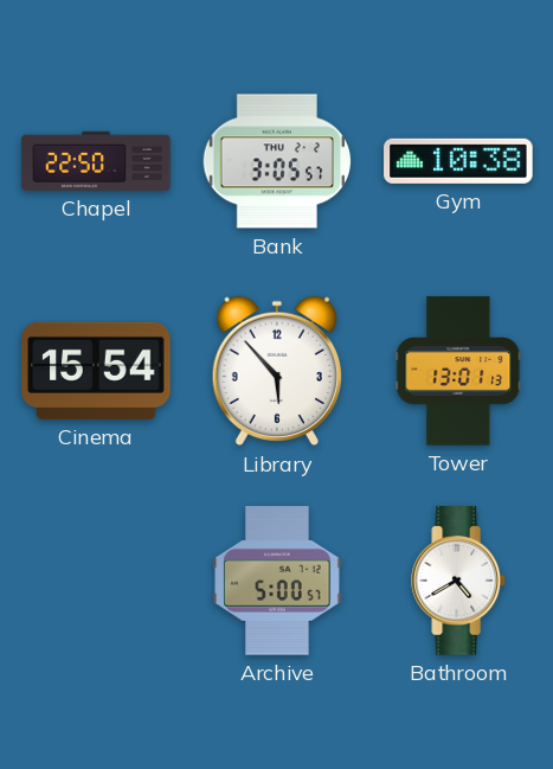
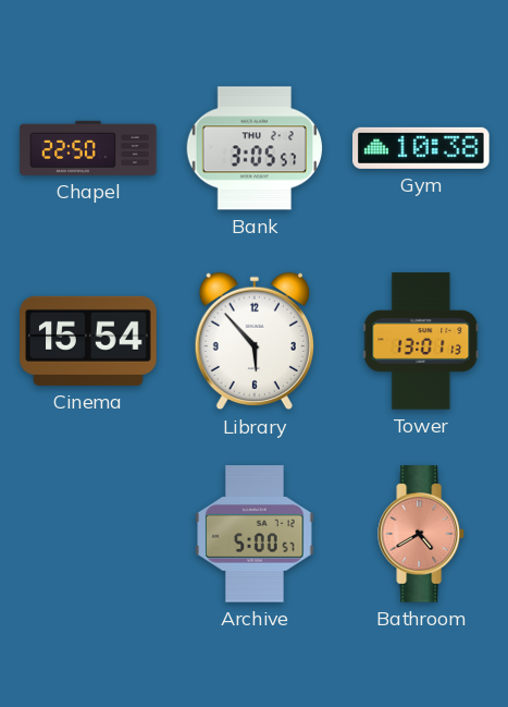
Bathroom dial: white -> salmon (422, 534)
